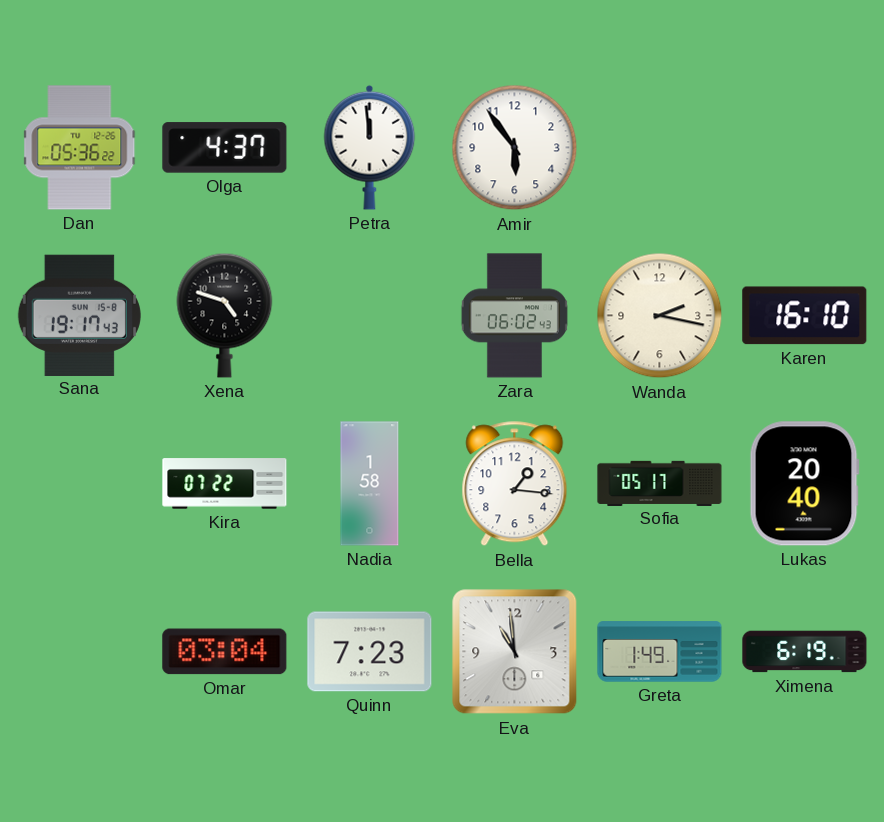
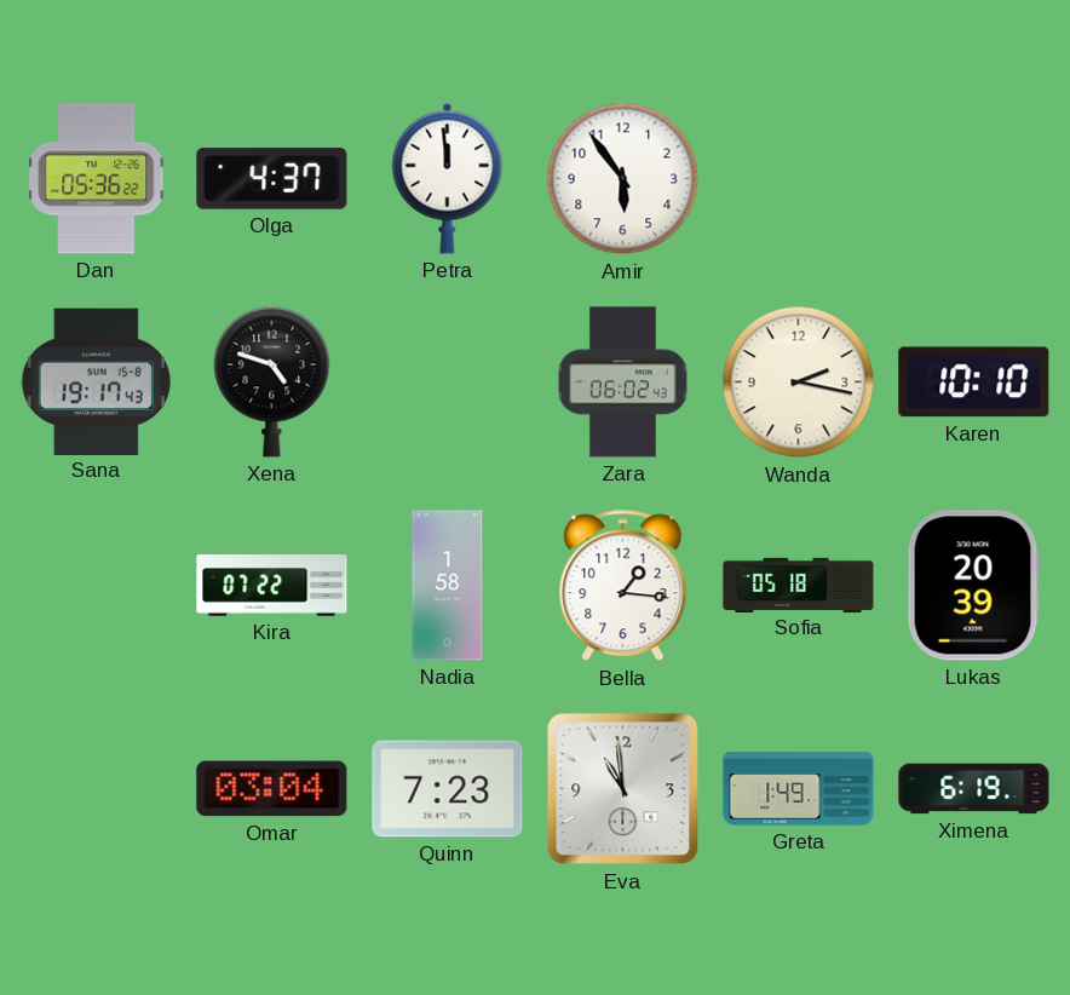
Karen: 16:10 -> 10:10 (974, 383)
Sofia: 05:17 -> 05:18 (799, 585)
Lukas: 20:40 -> 20:39 (973, 586)
